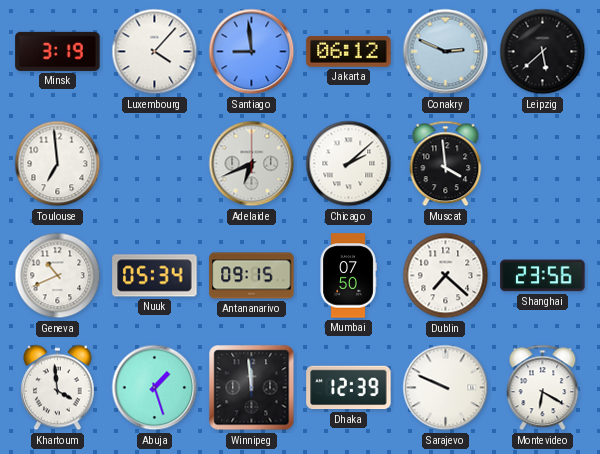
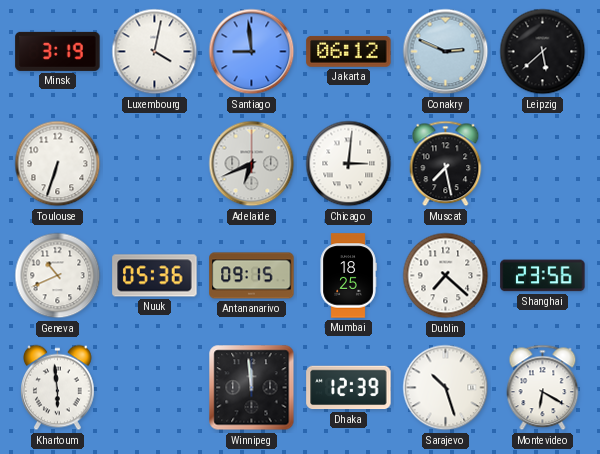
Luxembourg: 4:07 -> 4:02 (155, 52)
Toulouse: 6:59 -> 6:33 (58, 164)
Chicago: 2:08 -> 3:01 (349, 164)
Muscat: 3:59 -> 7:28 (446, 164)
Nuuk: 05:34 -> 05:36 (155, 276)
Mumbai: 07:50 -> 18:25 (348, 276)
Khartoum: 3:59 -> 5:59 (58, 388)
Abuja: 1:27 -> none (155, 388)
Sarajevo: 9:49 -> 10:27 (446, 388)
